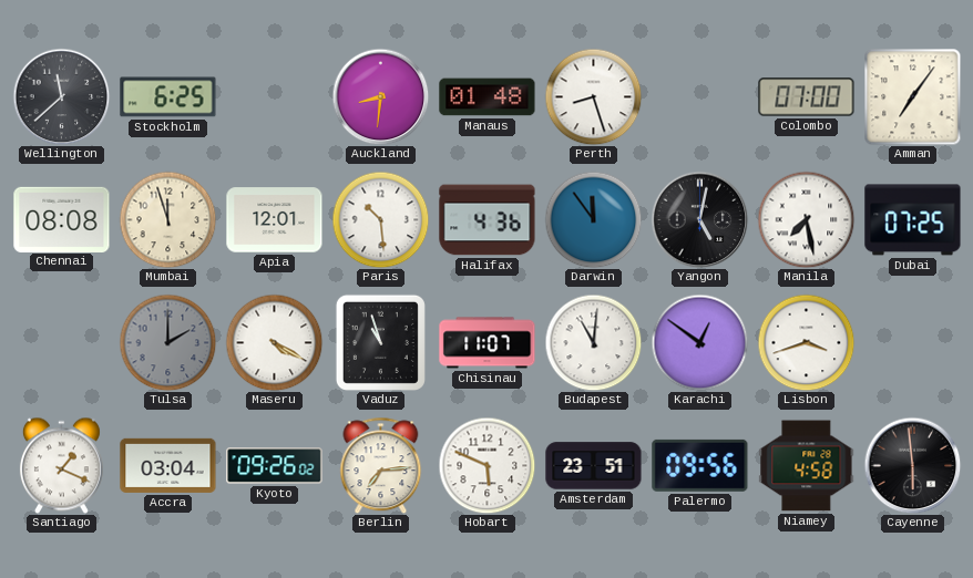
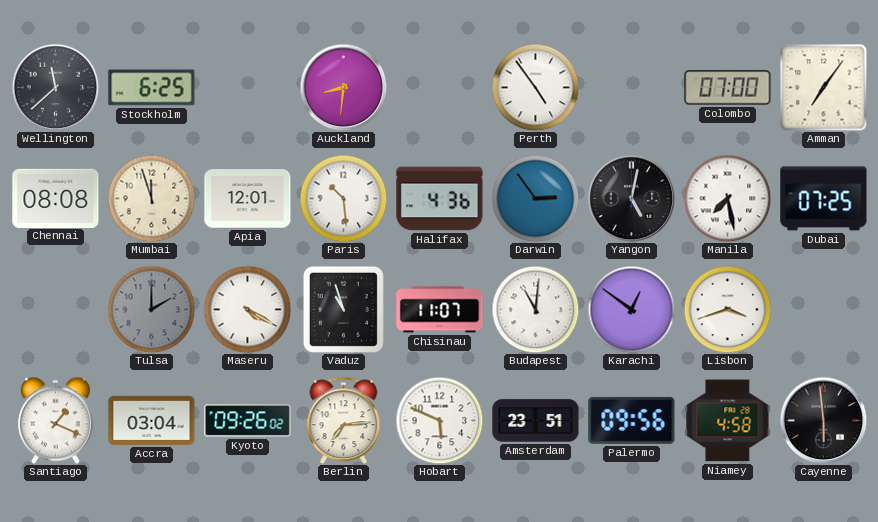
Manaus: 01:48 -> none (488, 97)
Perth: 8:27 -> 4:54 (535, 87)
Darwin: 11:54 -> 2:54 (535, 198)
